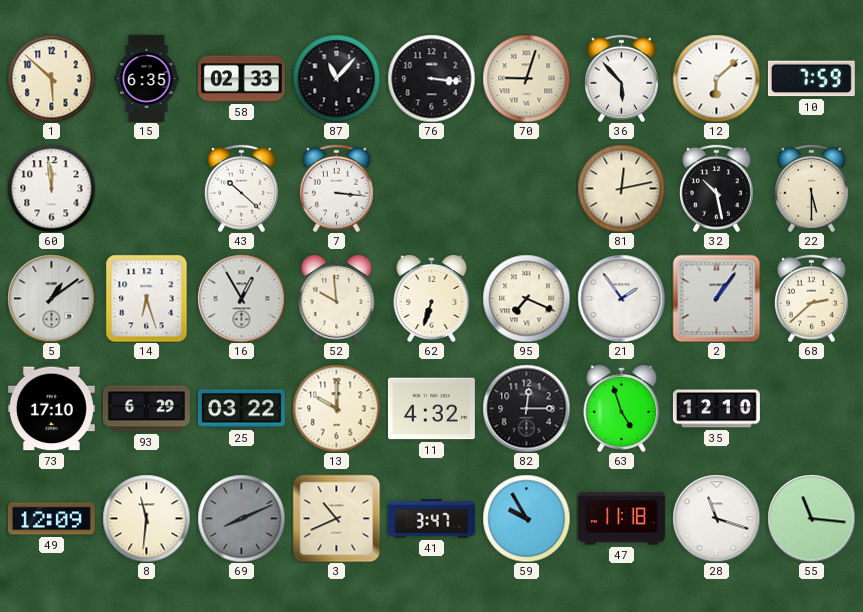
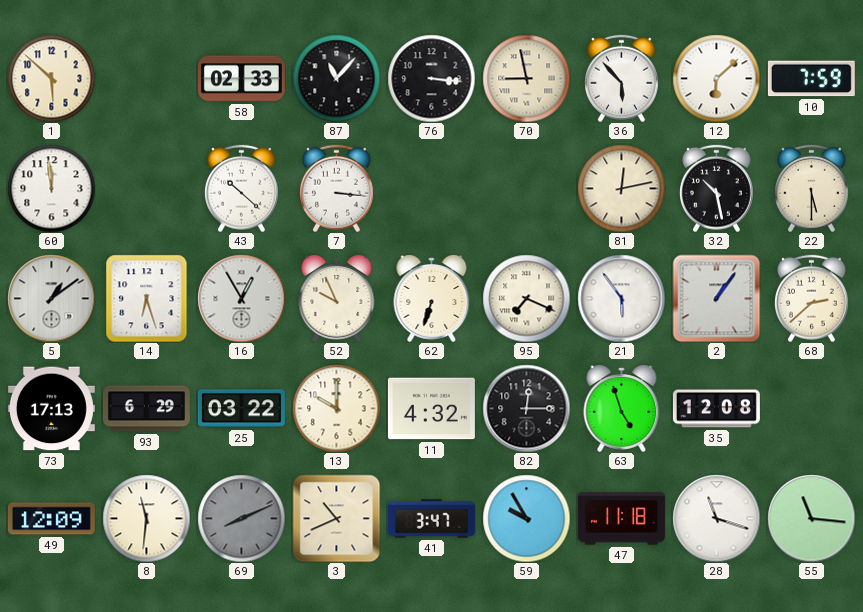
15: 6:35 -> none (147, 78)
70: 9:03 -> 8:58 (526, 78)
52: 9:59 -> 9:56 (337, 299)
21: 1:54 -> 5:54 (621, 298)
73: 17:10 -> 17:13 (51, 409)
35: 12:10 -> 12:08 (716, 409)
